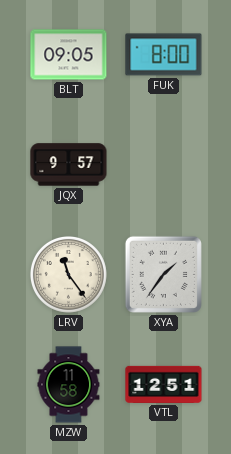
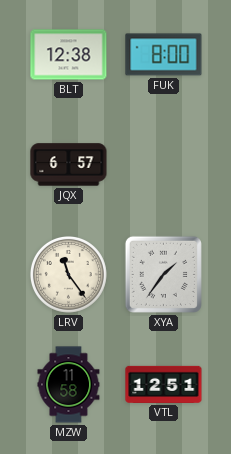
BLT: 09:05 -> 12:38 (69, 55)
JQX: 9:57 -> 6:57 (69, 165)
